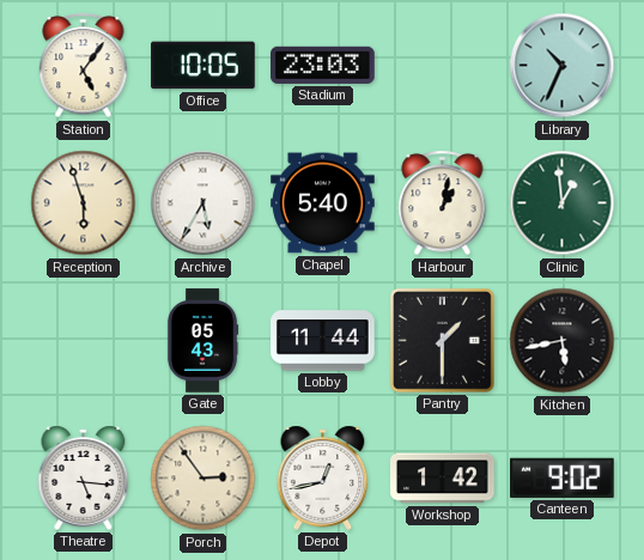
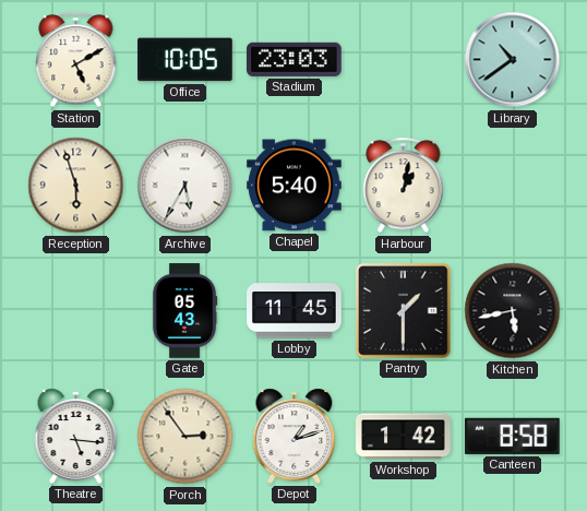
Station: 5:06 -> 5:10 (76, 60)
Library: 10:34 -> 10:39 (513, 60)
Clinic: 12:59 -> none (563, 203)
Lobby: 11:44 -> 11:45 (295, 311)
Depot: 12:43 -> 1:12 (295, 436)
Canteen: 9:02 -> 8:58 (513, 436)
